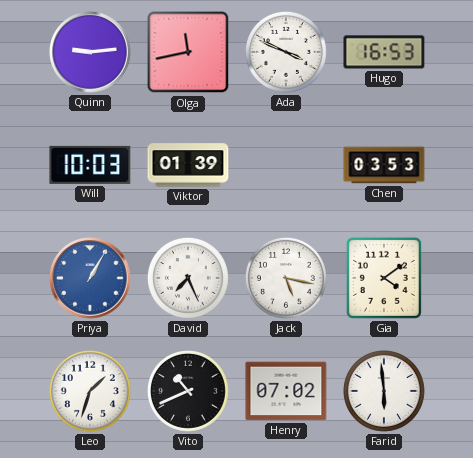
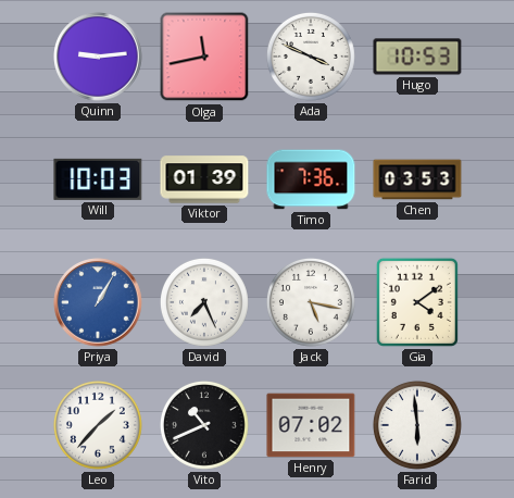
Hugo: 16:53 -> 10:53 (417, 57)
Timo: none -> 7:36 (311, 179)
Leo: 1:33 -> 1:37 (98, 425)
